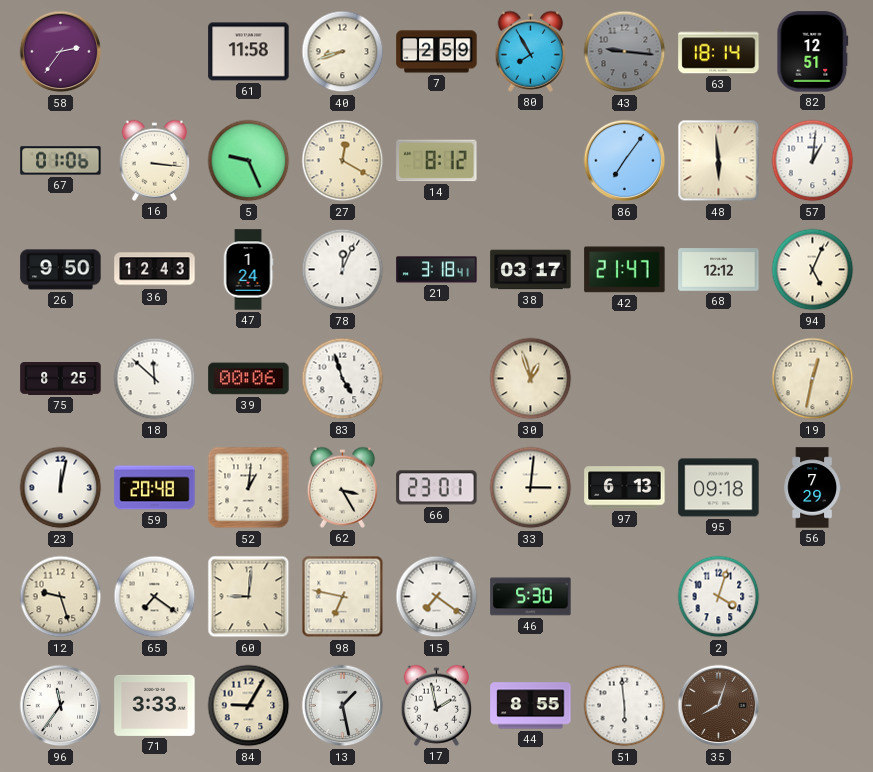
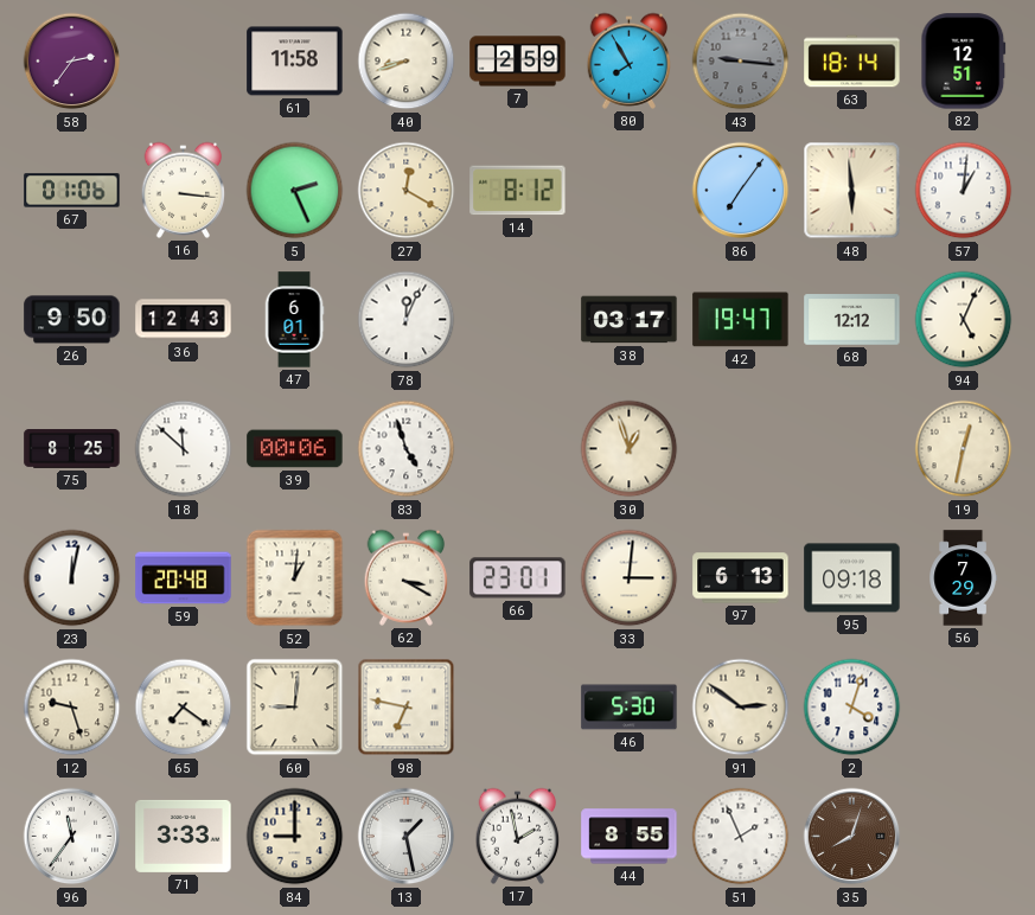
5: 9:26 -> 2:26 (295, 191)
47: 1:24 -> 6:01 (294, 320)
21: 3:18 -> none (437, 270)
42: 21:47 -> 19:47 (741, 320)
62: 3:25 -> 3:20 (407, 577)
15: 7:21 -> none (437, 597)
91: none -> 2:51 (741, 708)
84: 9:05 -> 9:00 (295, 837)
51: 5:59 -> 1:56 (741, 837)
